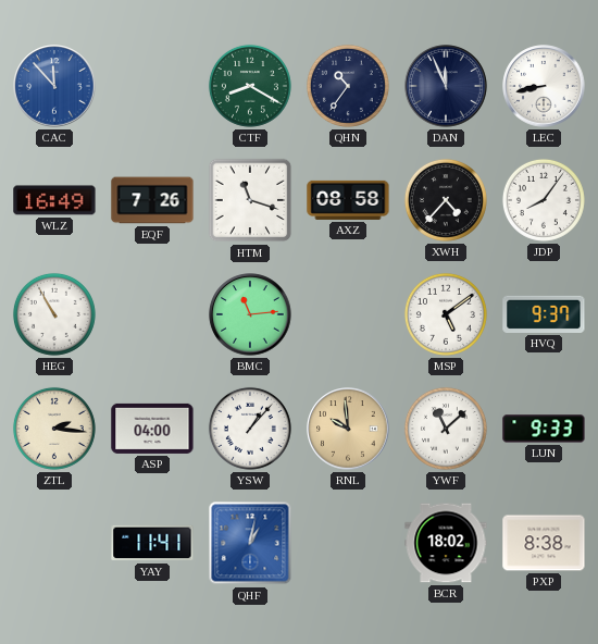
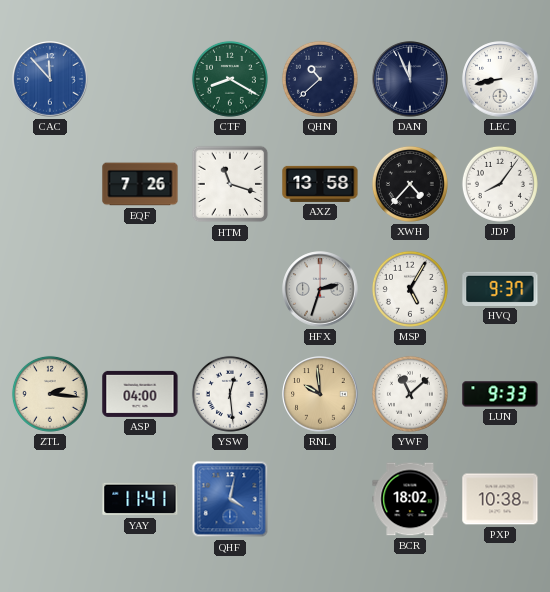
QHN: 10:36 -> 10:38 (320, 79)
WLZ: 16:49 -> none (54, 200)
AXZ: 08:58 -> 13:58 (320, 184)
HEG: 10:55 -> none (54, 314)
BMC: 11:14 -> none (250, 314)
HFX: none -> 2:33 (320, 289)
MSP: 5:09 -> 5:05 (410, 289)
YSW: 1:07 -> 12:29 (230, 394)
QHF: 1:02 -> 4:02 (230, 499)
PXP: 8:38 -> 10:38 (500, 499)
